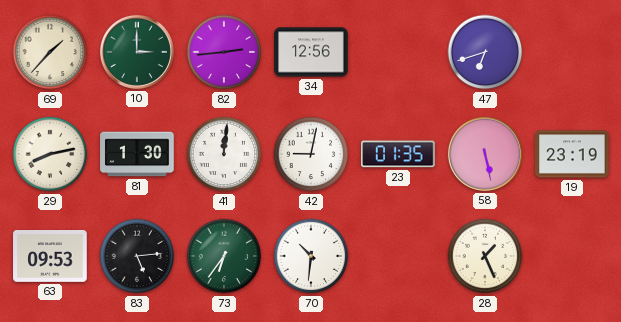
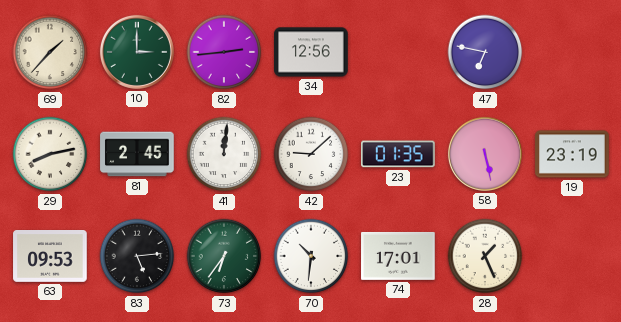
47: 6:42 -> 6:47 (485, 52)
81: 1:30 -> 2:45 (137, 154)
42: 9:02 -> 9:08 (311, 154)
74: none -> 17:01 (398, 256)
